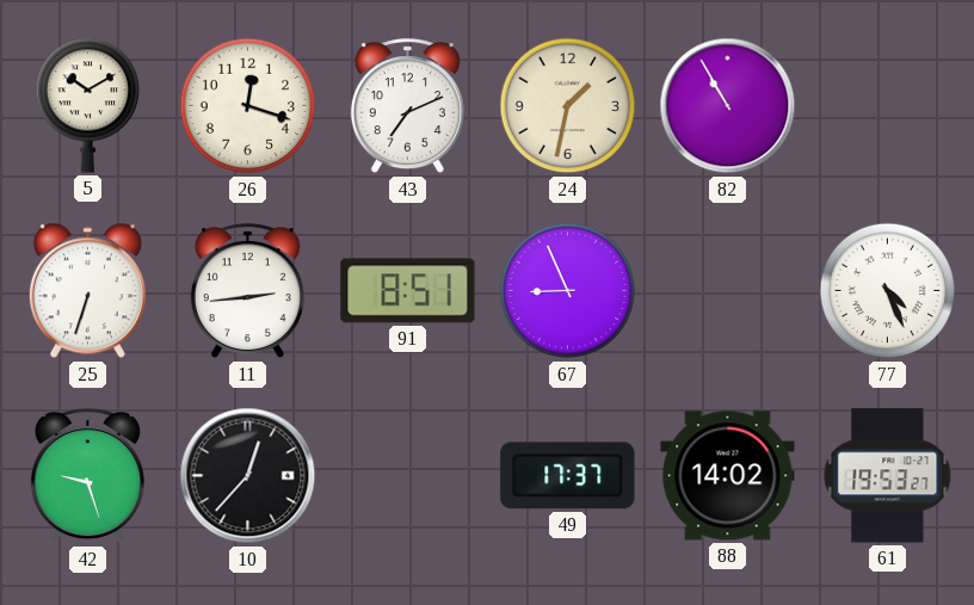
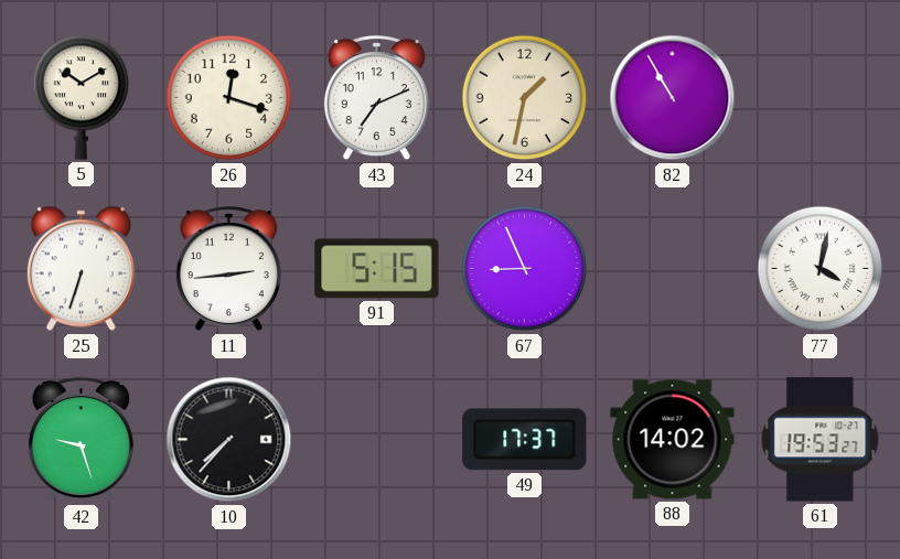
91: 8:51 -> 5:15 (377, 269)
77: 4:26 -> 4:02 (821, 269)
10: 12:37 -> 7:37 (229, 440)
